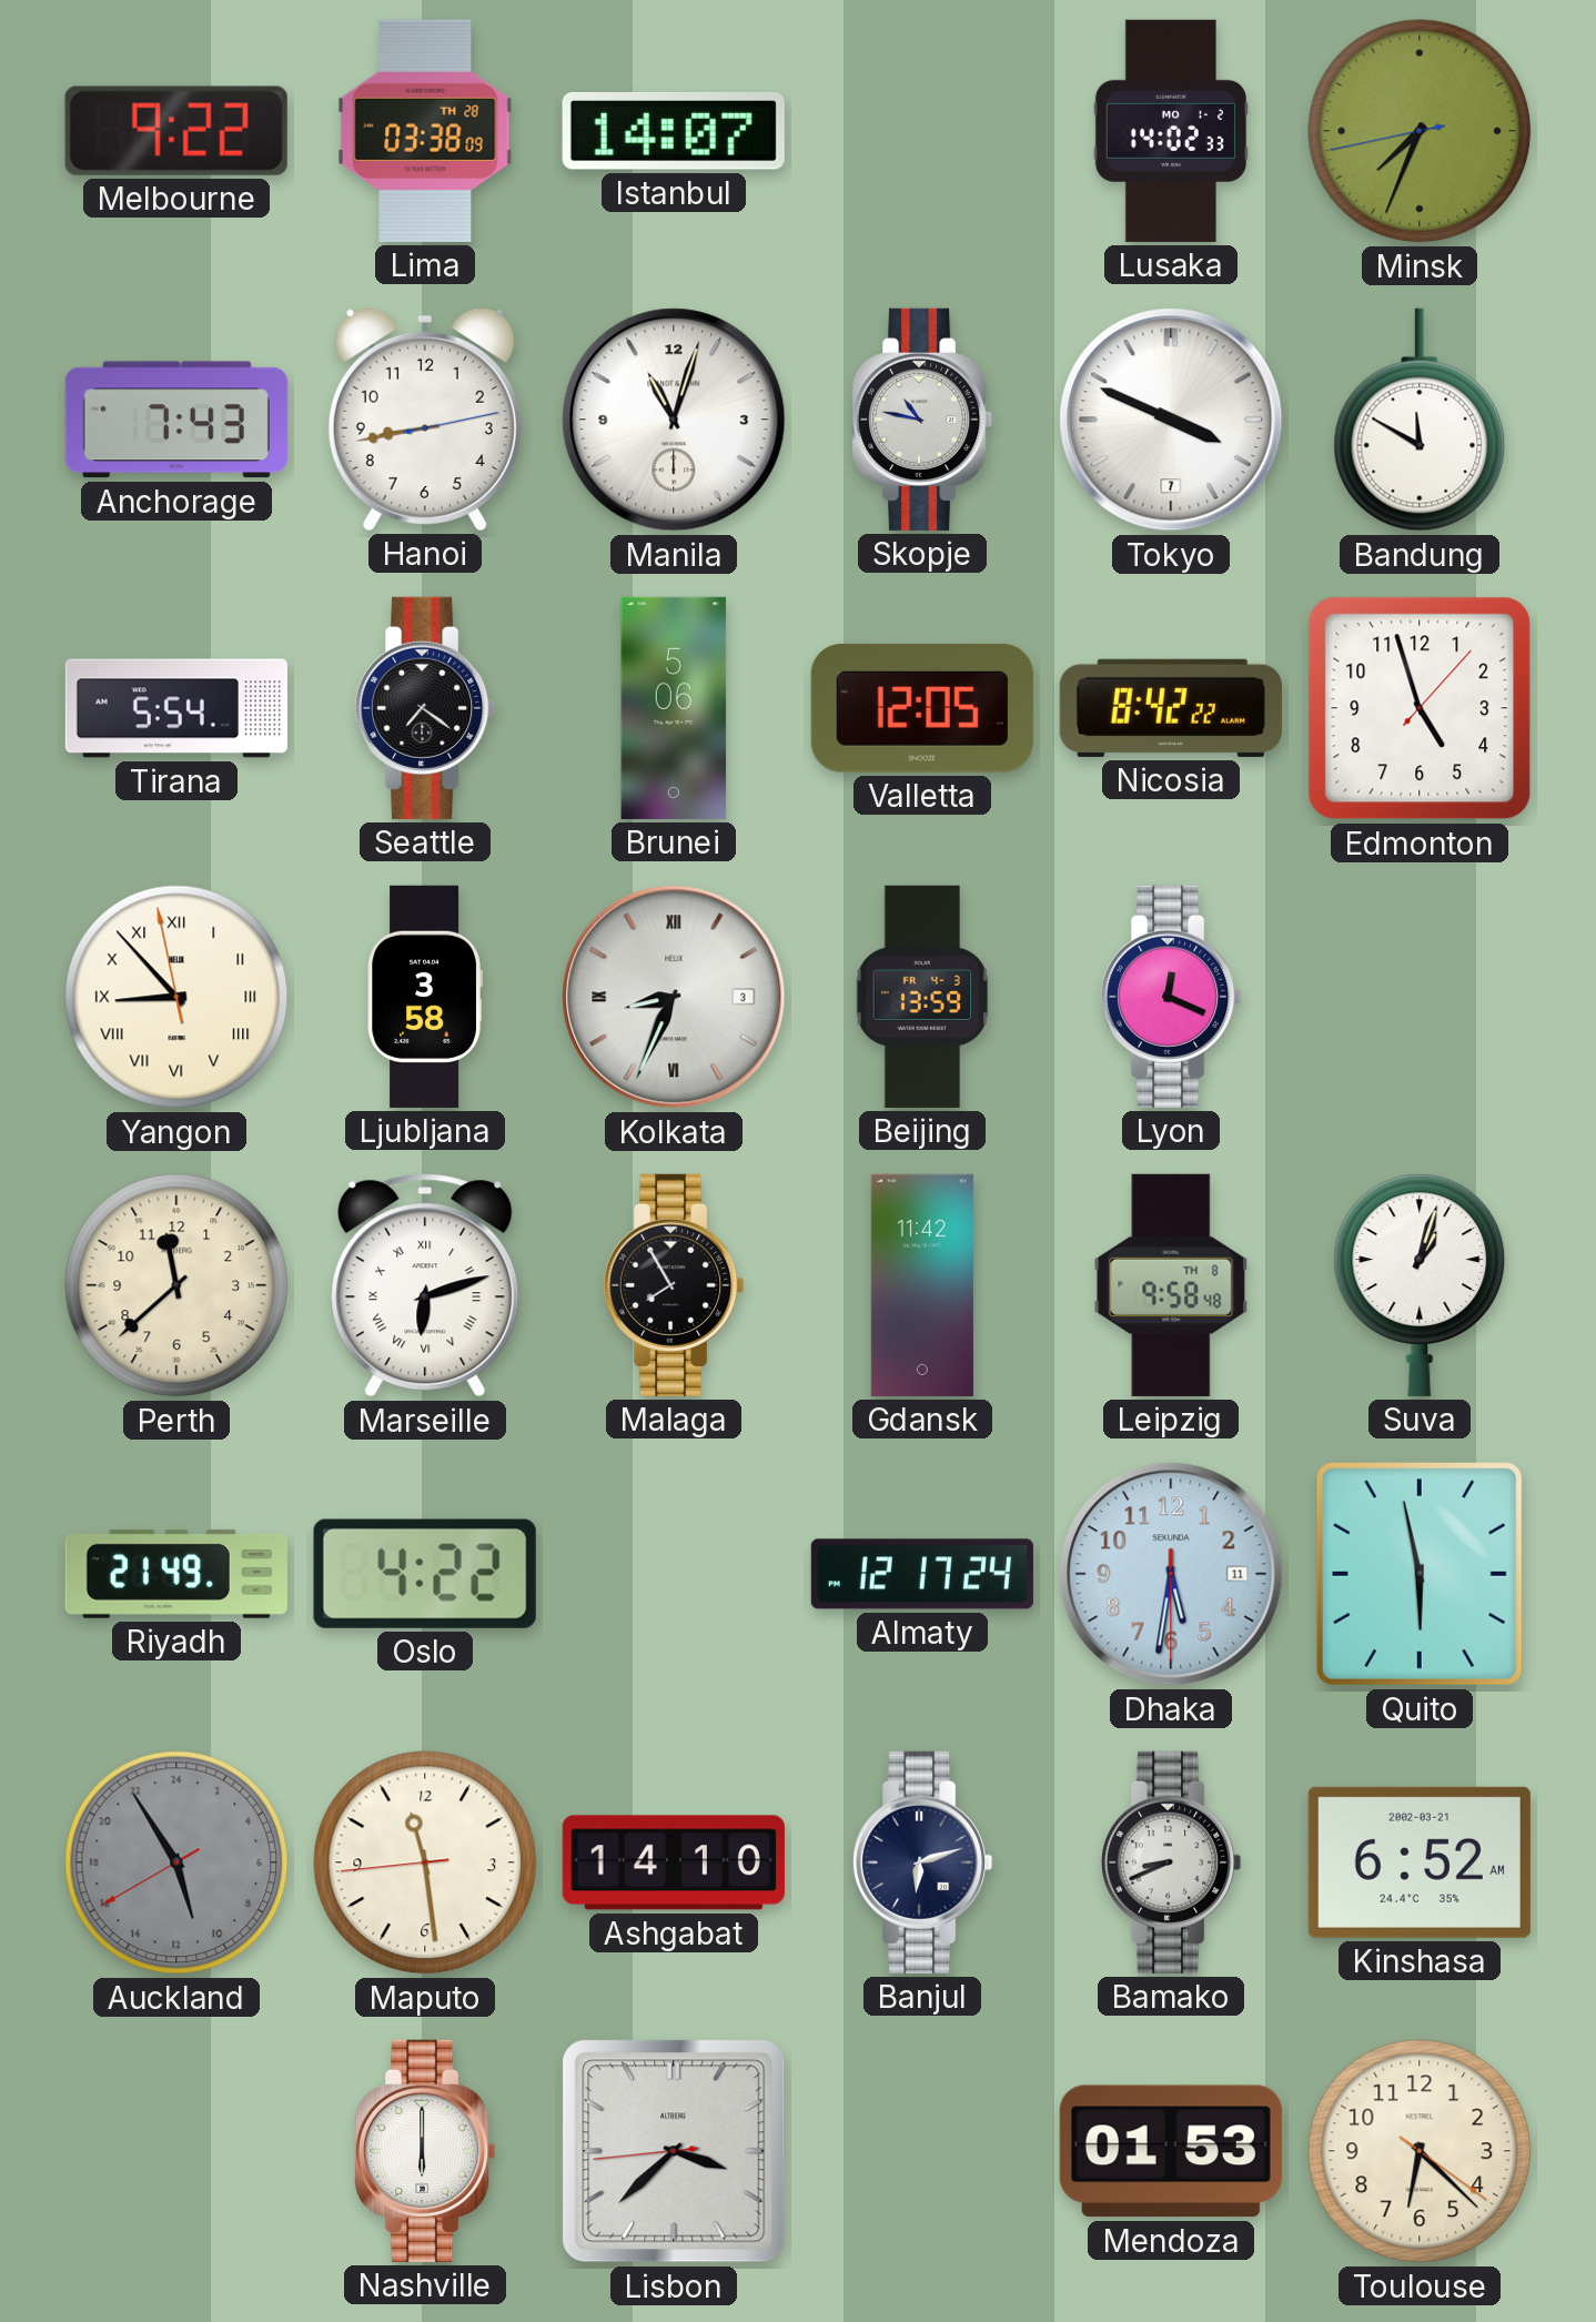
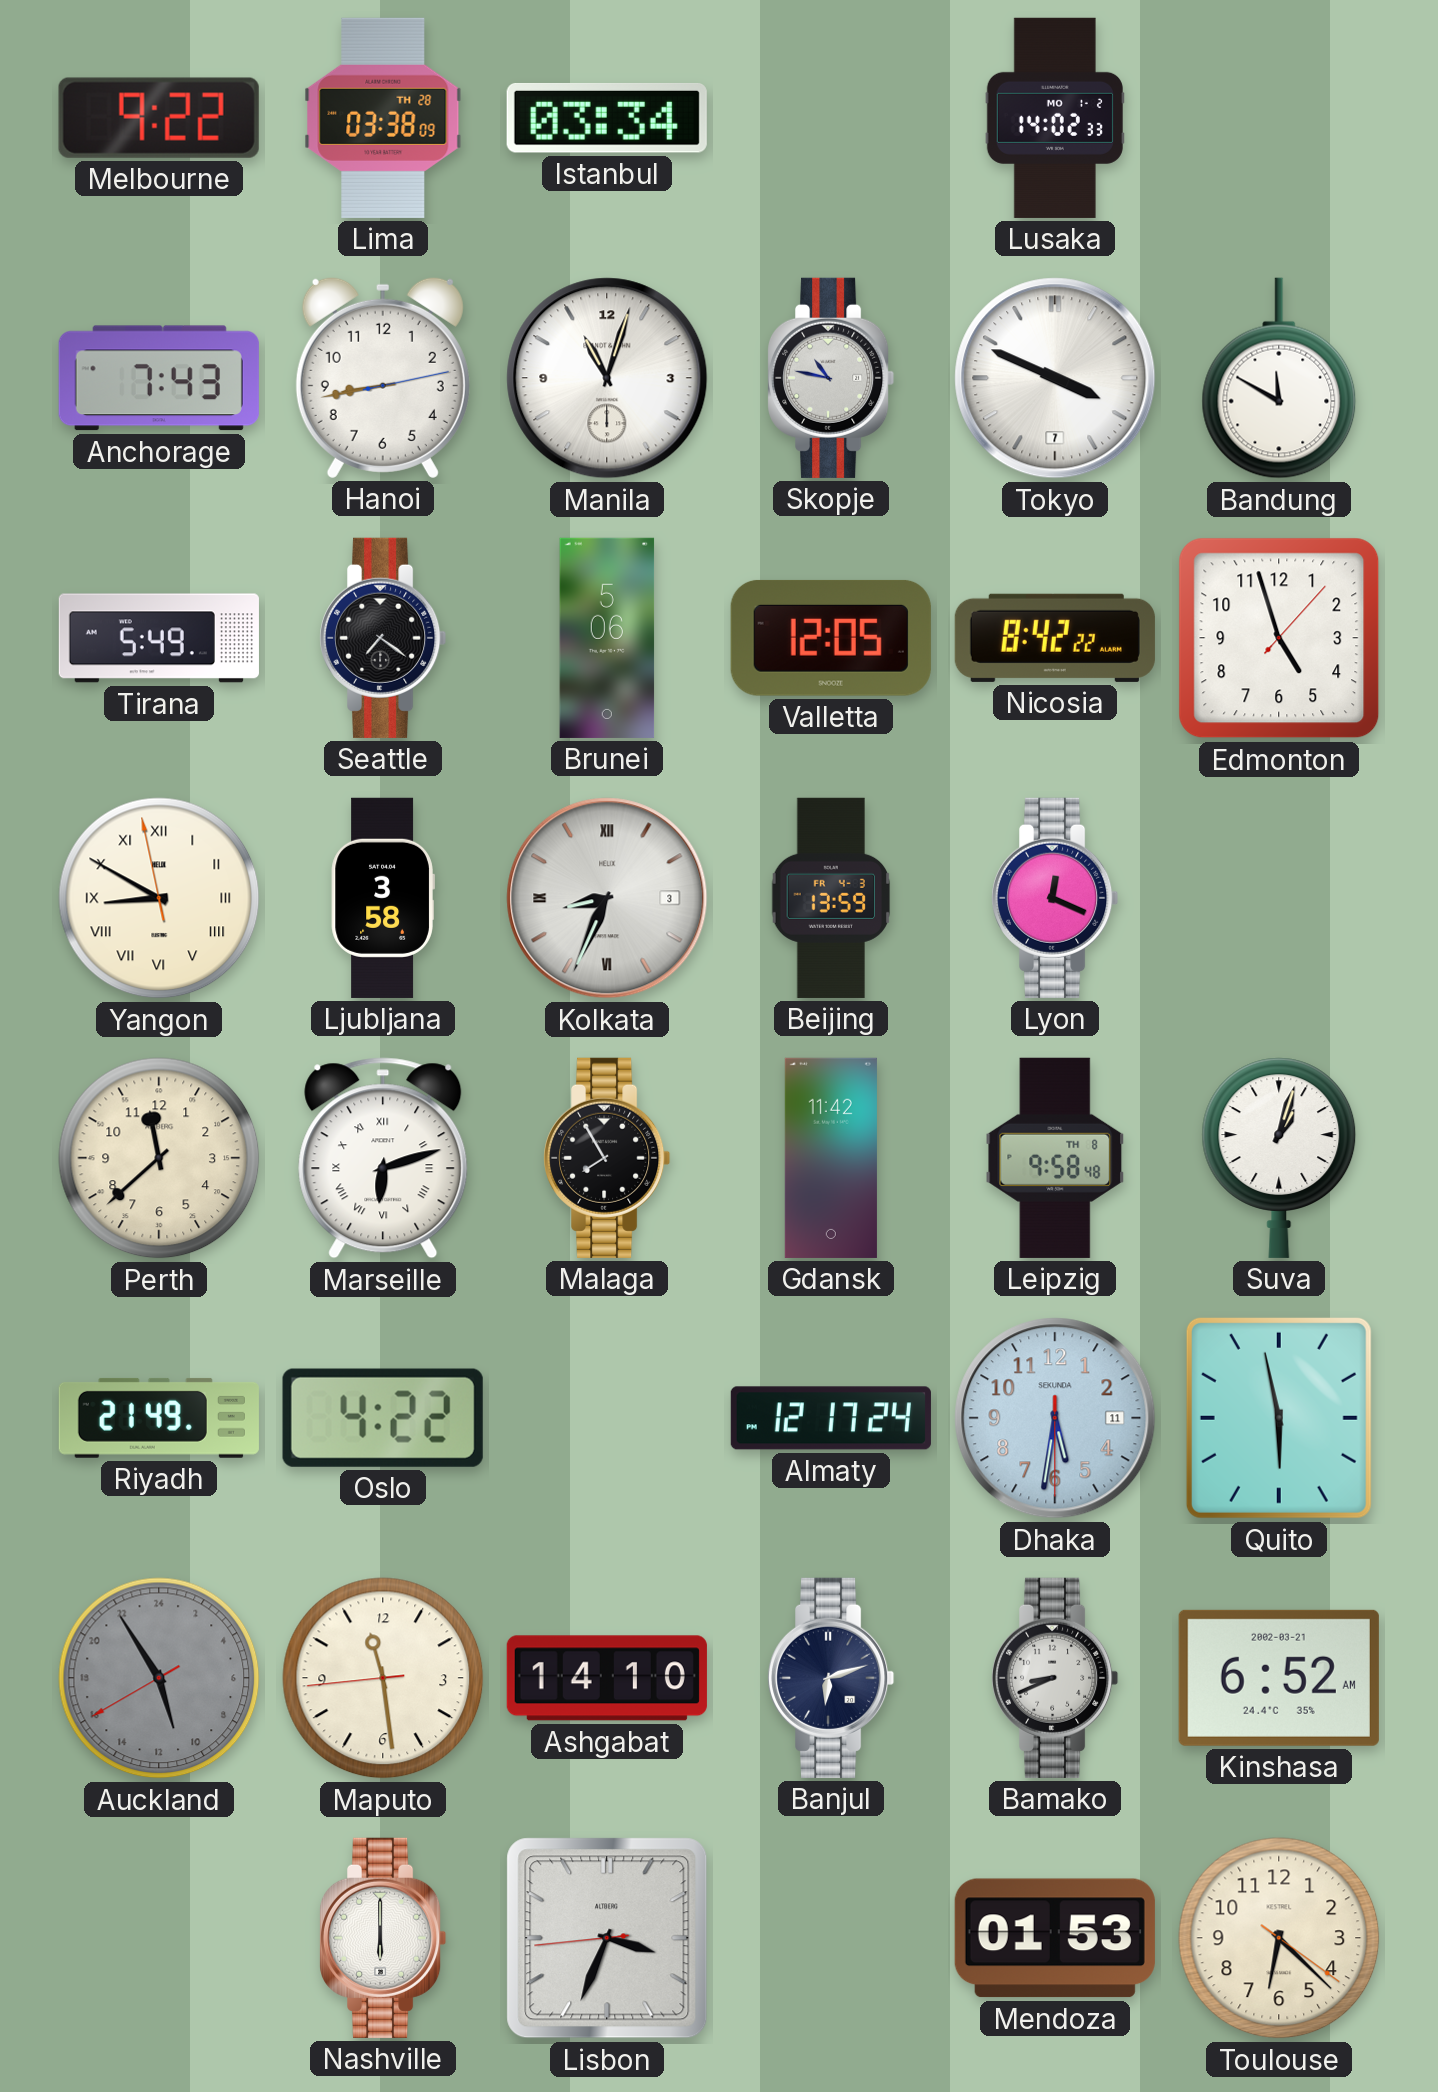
Istanbul: 14:07 -> 03:34 (607, 118)
Minsk: 7:33 -> none (1420, 131)
Tirana: 5:54 -> 5:49 (159, 638)
Yangon: 8:52 -> 8:49 (159, 898)
Lisbon: 3:37 -> 3:33 (607, 1938)
